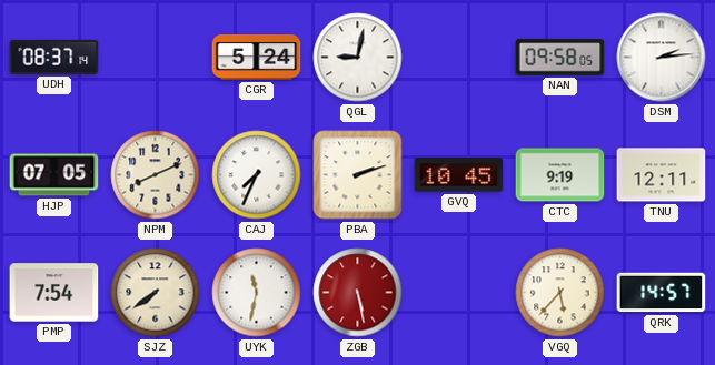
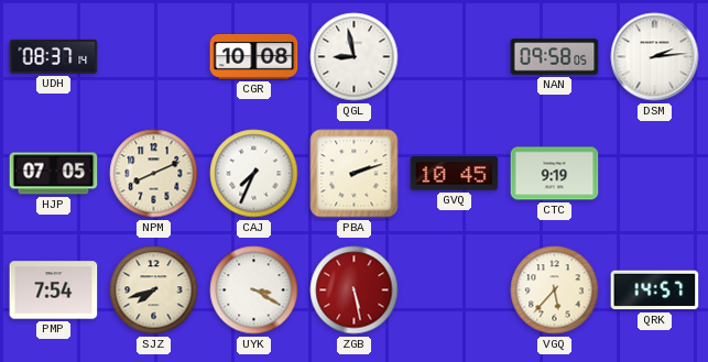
CGR: 5:24 -> 10:08 (254, 57)
QGL: 9:02 -> 8:58 (355, 57)
TNU: 12:11 -> none (662, 175)
SJZ: 7:39 -> 7:42 (154, 290)
UYK: 11:32 -> 3:20 (254, 290)
